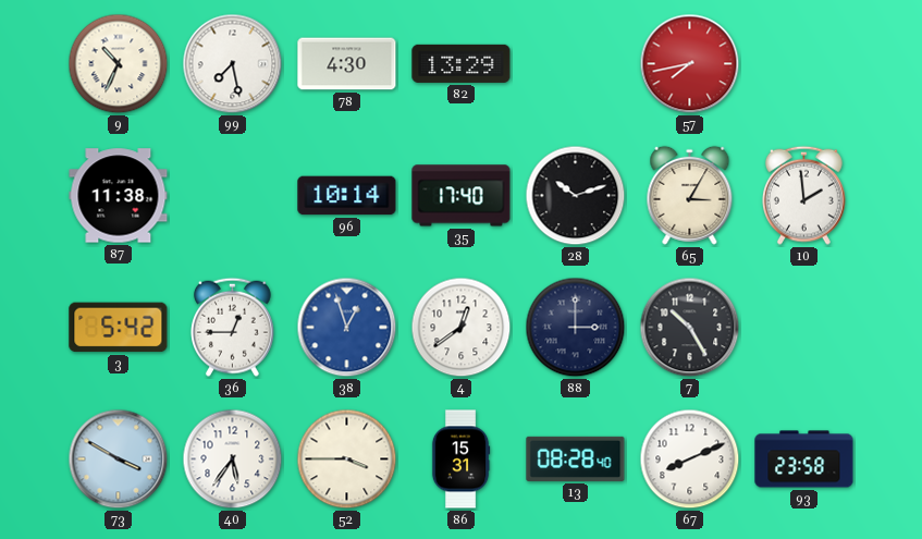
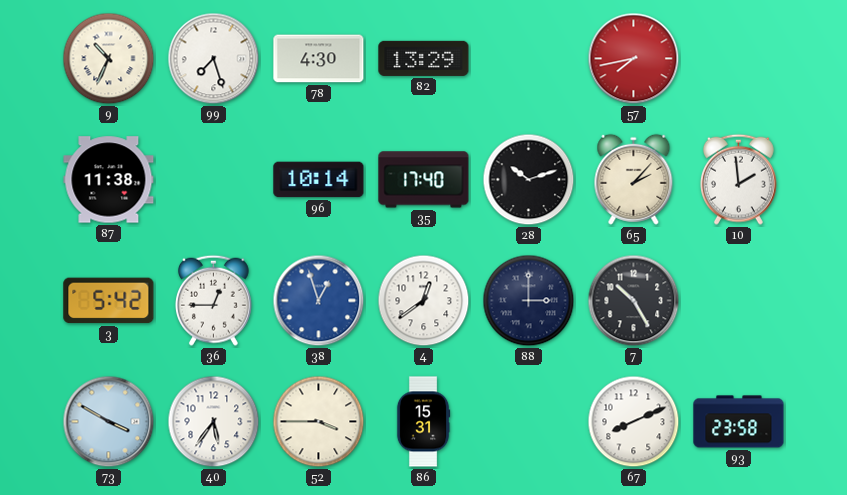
99: 7:28 -> 7:27 (214, 59)
65: 3:05 -> 2:07 (634, 179)
13: 08:28 -> none (576, 458)
